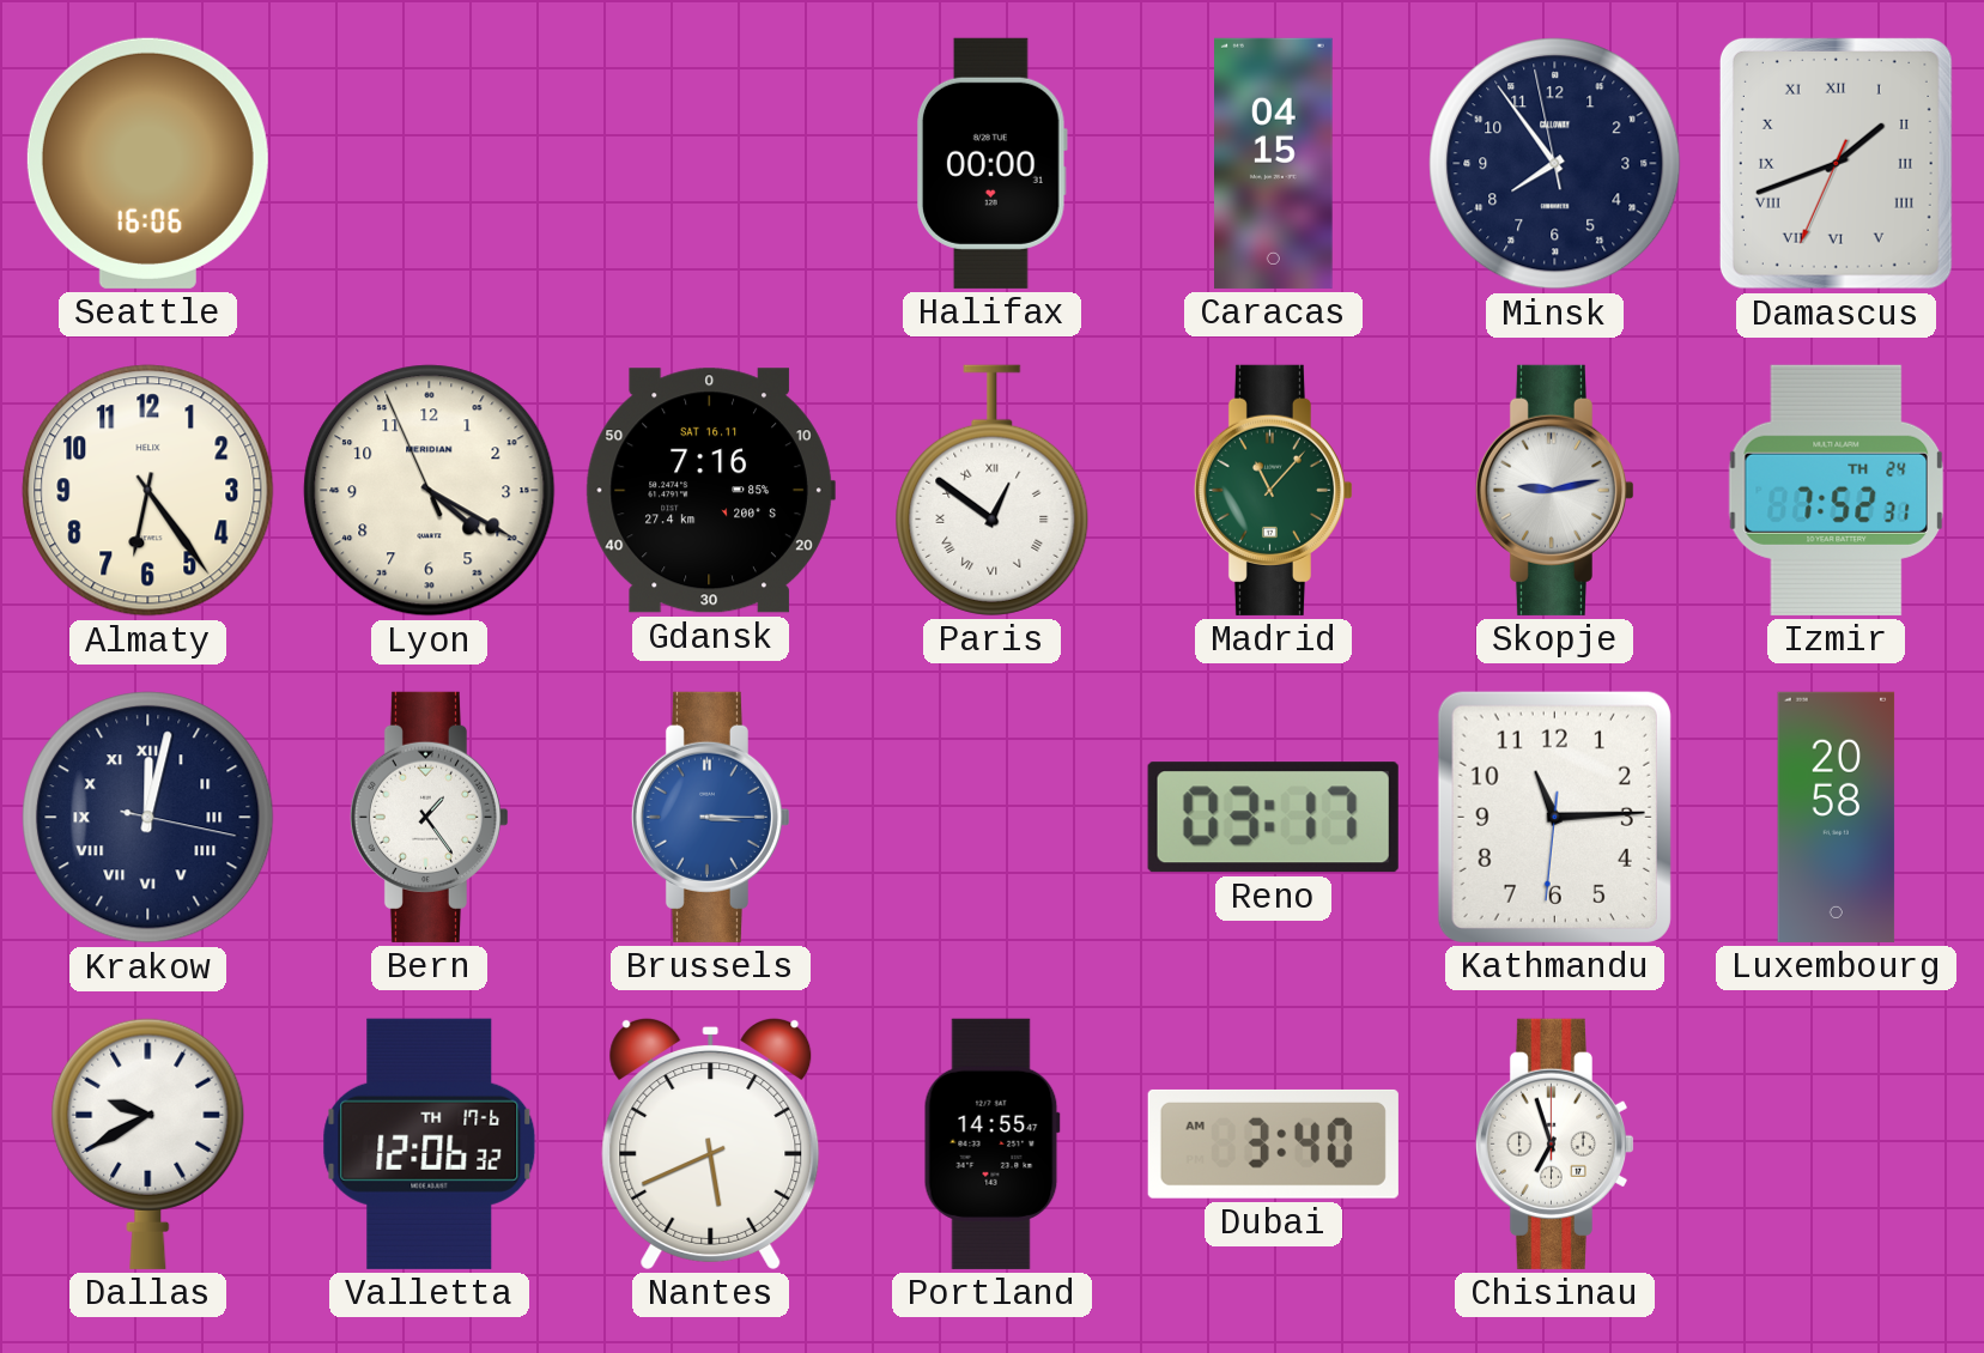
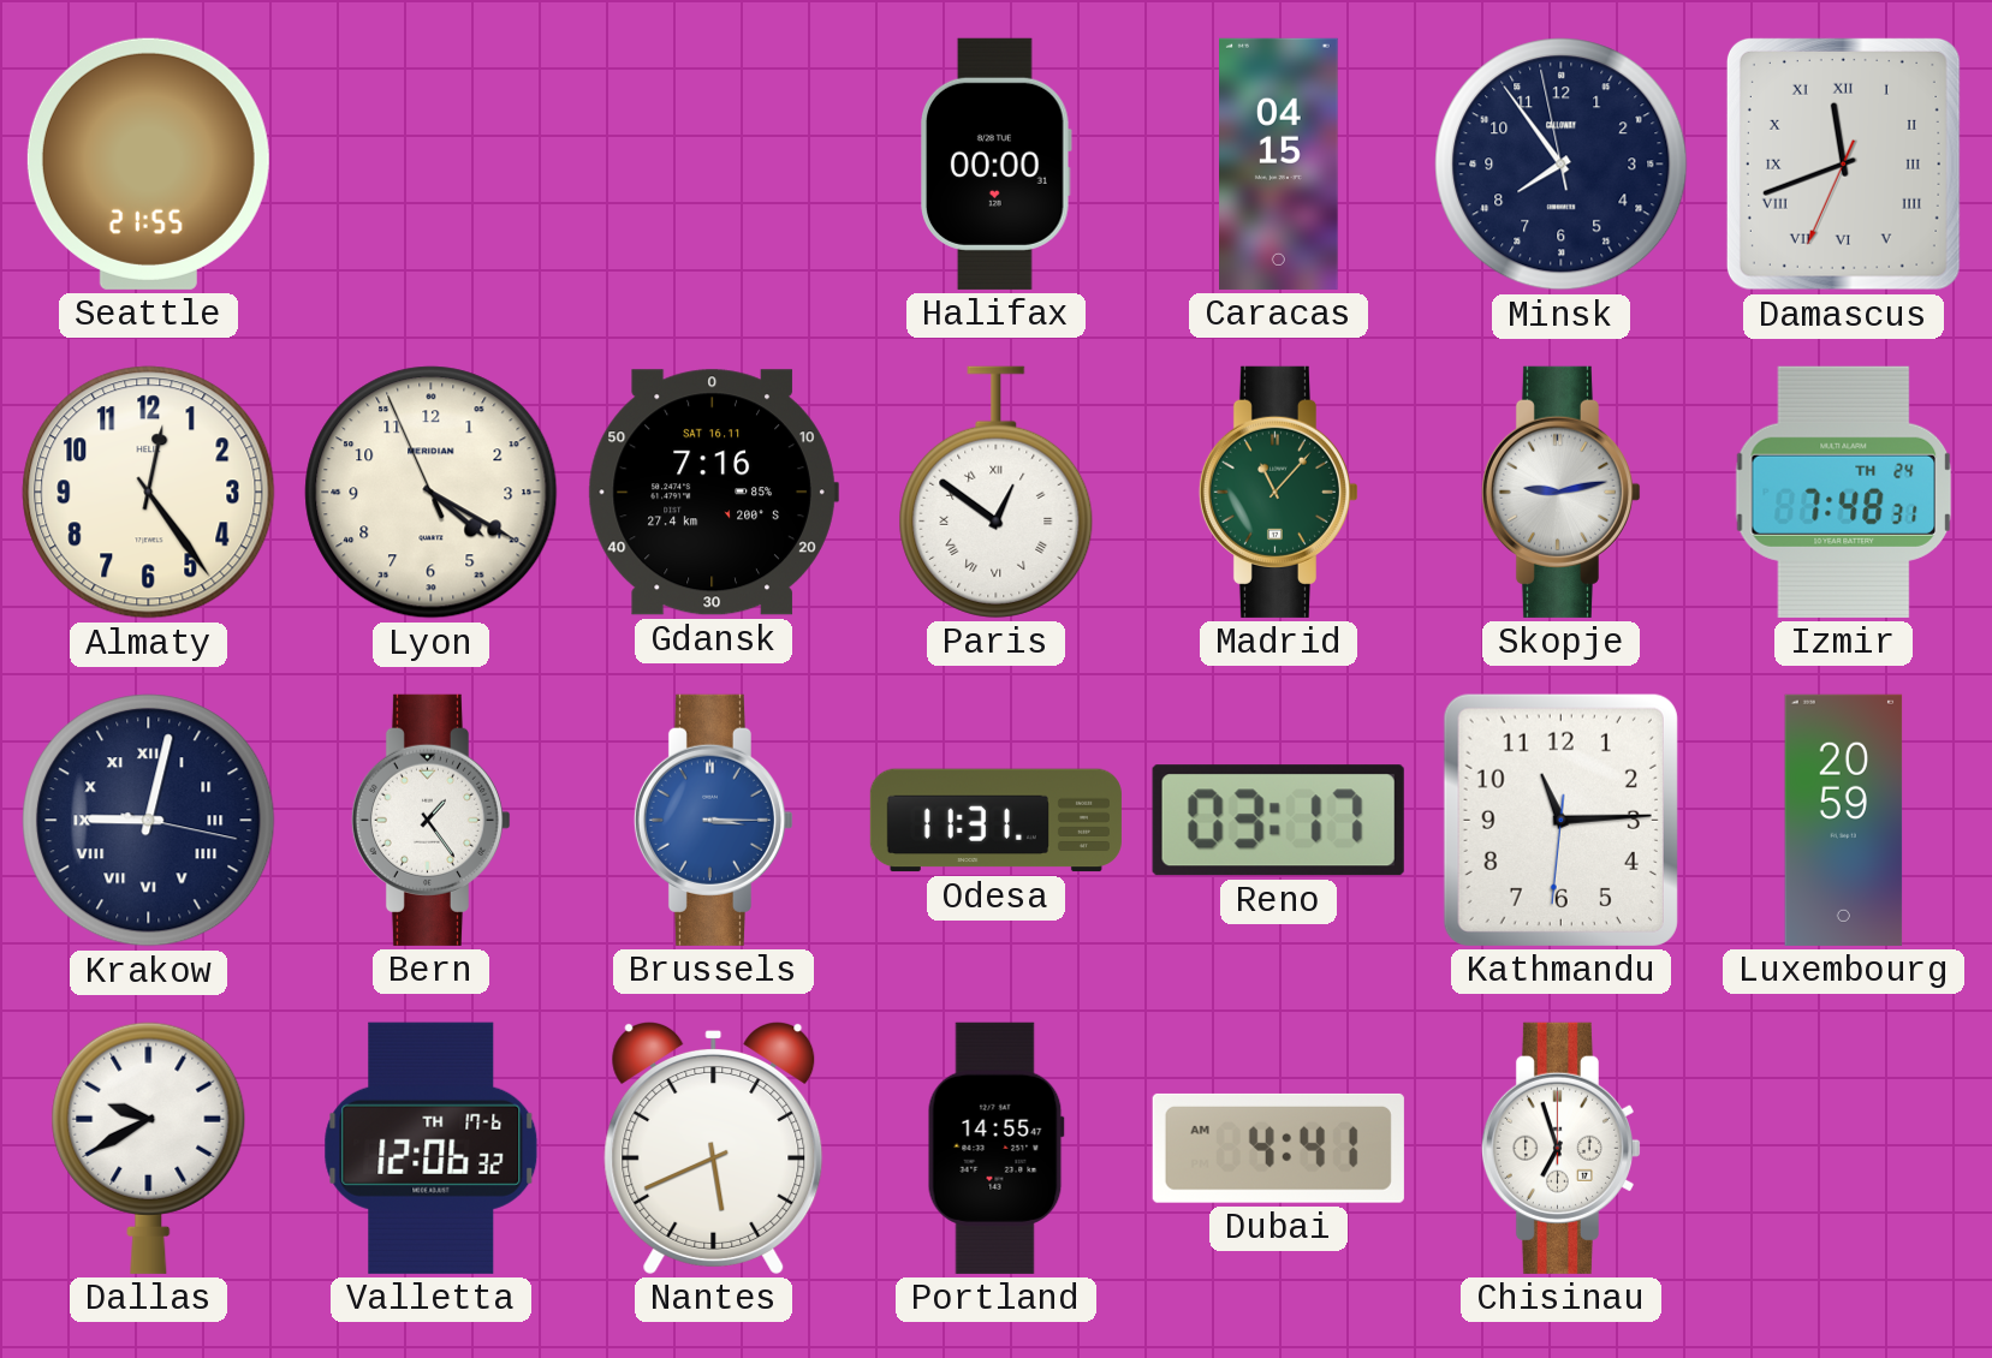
Seattle: 16:06 -> 21:55 (148, 163)
Damascus: 1:41 -> 11:41 (1843, 163)
Almaty: 6:24 -> 12:24 (149, 493)
Izmir: 7:52 -> 7:48 (1844, 492)
Krakow: 12:02 -> 9:02 (149, 821)
Odesa: none -> 11:31 (995, 821)
Luxembourg: 20:58 -> 20:59 (1844, 820)
Dubai: 3:40 -> 4:41 (1278, 1148)
